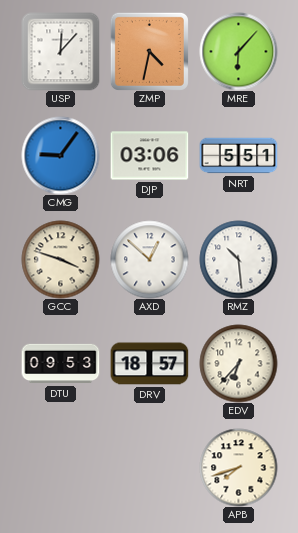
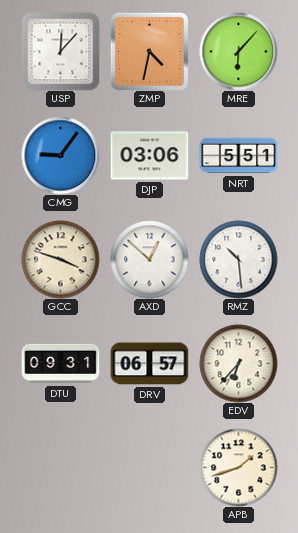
DTU: 09:53 -> 09:31 (60, 364)
DRV: 18:57 -> 06:57 (149, 364)
APB: 7:42 -> 1:42 (238, 467)
